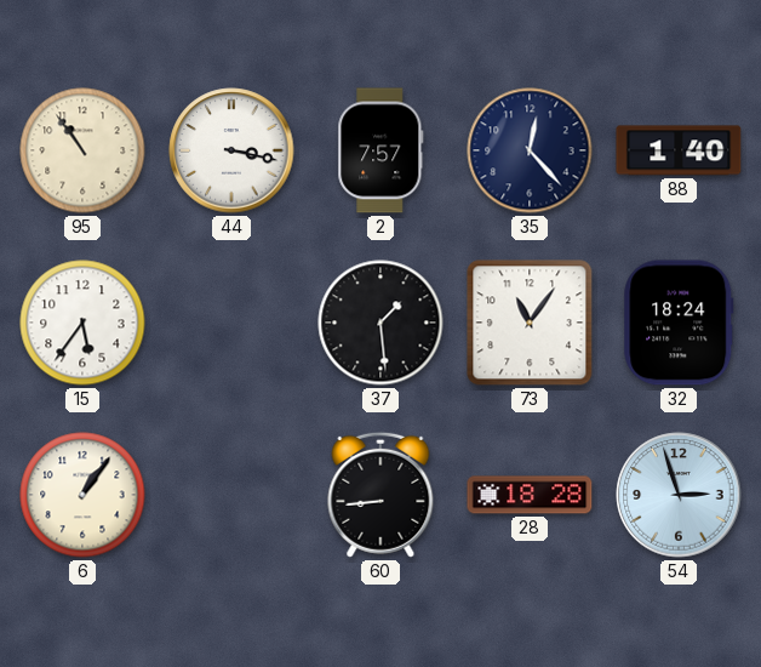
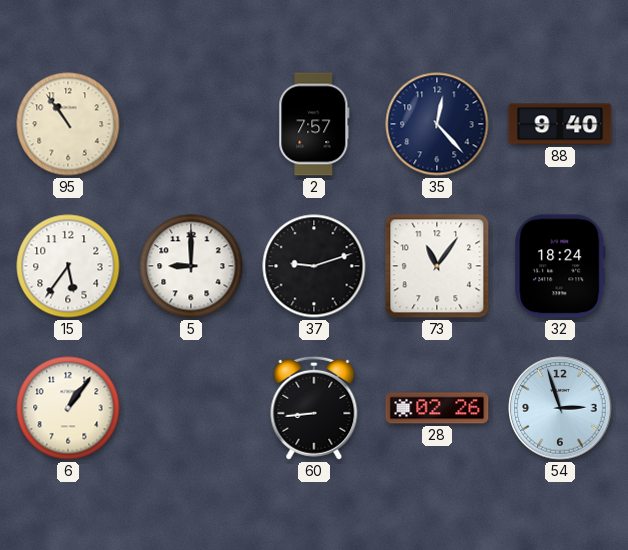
44: 3:17 -> none (231, 150)
88: 1:40 -> 9:40 (560, 124)
5: none -> 9:00 (191, 266)
37: 1:29 -> 9:12 (314, 266)
28: 18:28 -> 02:26 (437, 408)
